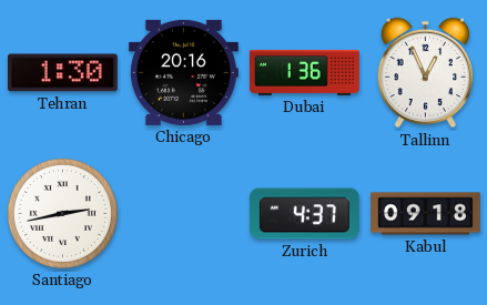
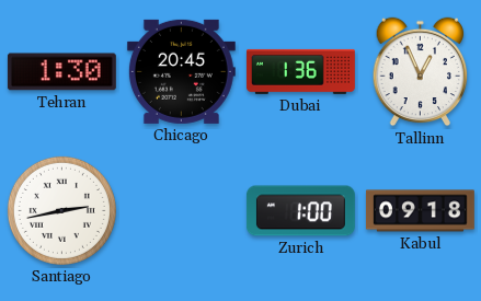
Chicago: 20:16 -> 20:45 (181, 71)
Zurich: 4:37 -> 1:00 (300, 211)
